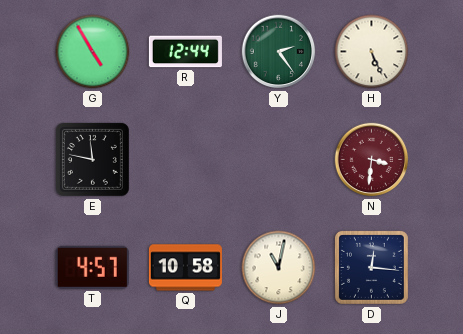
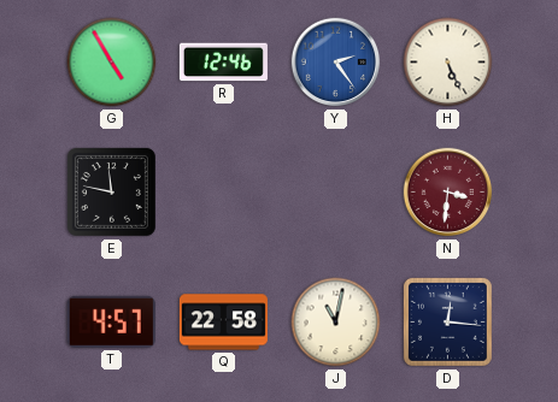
R: 12:44 -> 12:46 (223, 63)
Y dial: green -> blue (336, 63)
Q: 10:58 -> 22:58 (223, 323)
